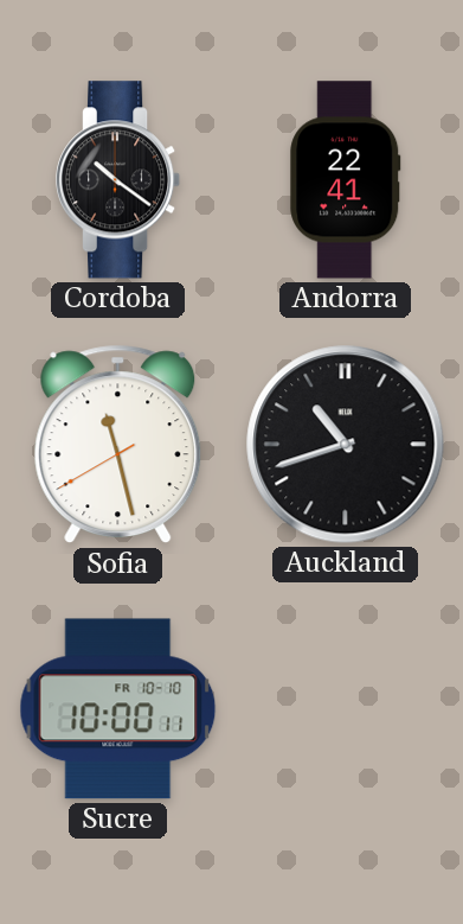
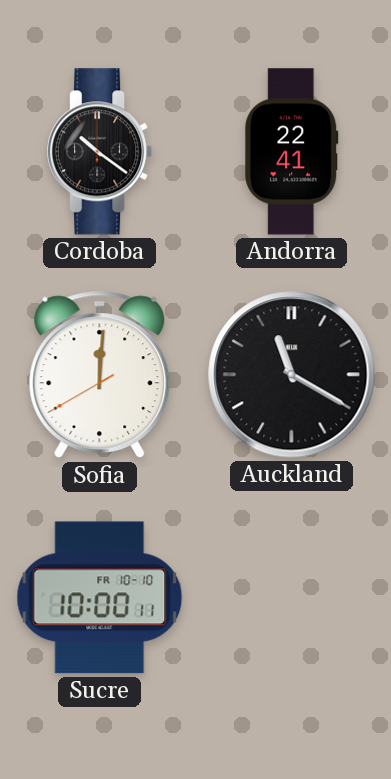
Sofia: 11:27 -> 12:00 (100, 375)
Auckland: 10:42 -> 11:20 (292, 375)
